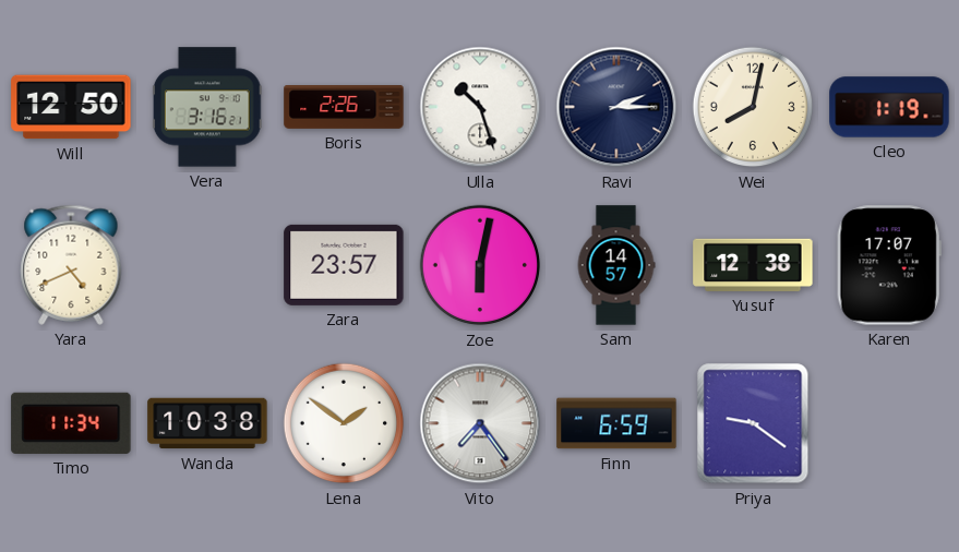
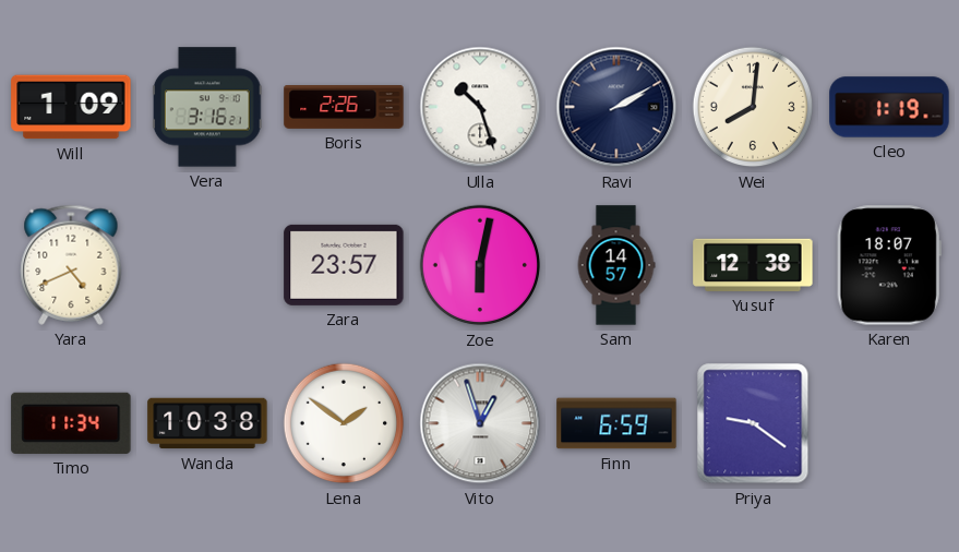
Will: 12:50 -> 1:09 (71, 107)
Ravi: 2:15 -> 2:10 (616, 107)
Wei: 8:02 -> 8:01 (753, 107)
Karen: 17:07 -> 18:07 (889, 265)
Vito: 7:24 -> 12:57 (480, 423)
